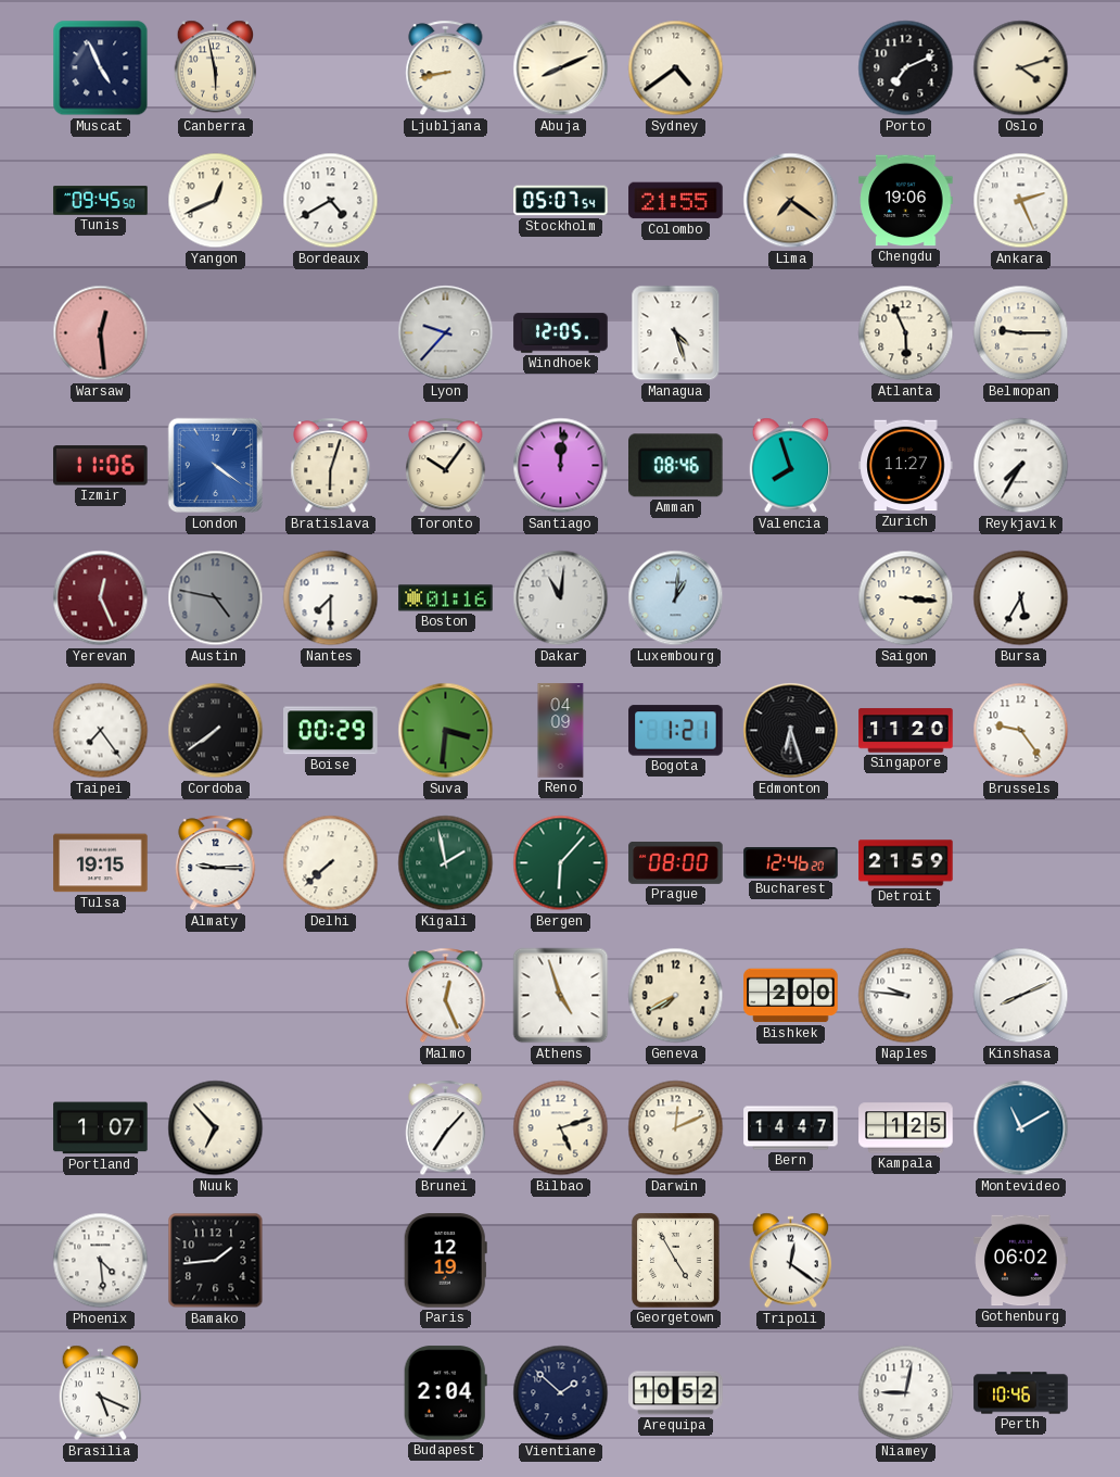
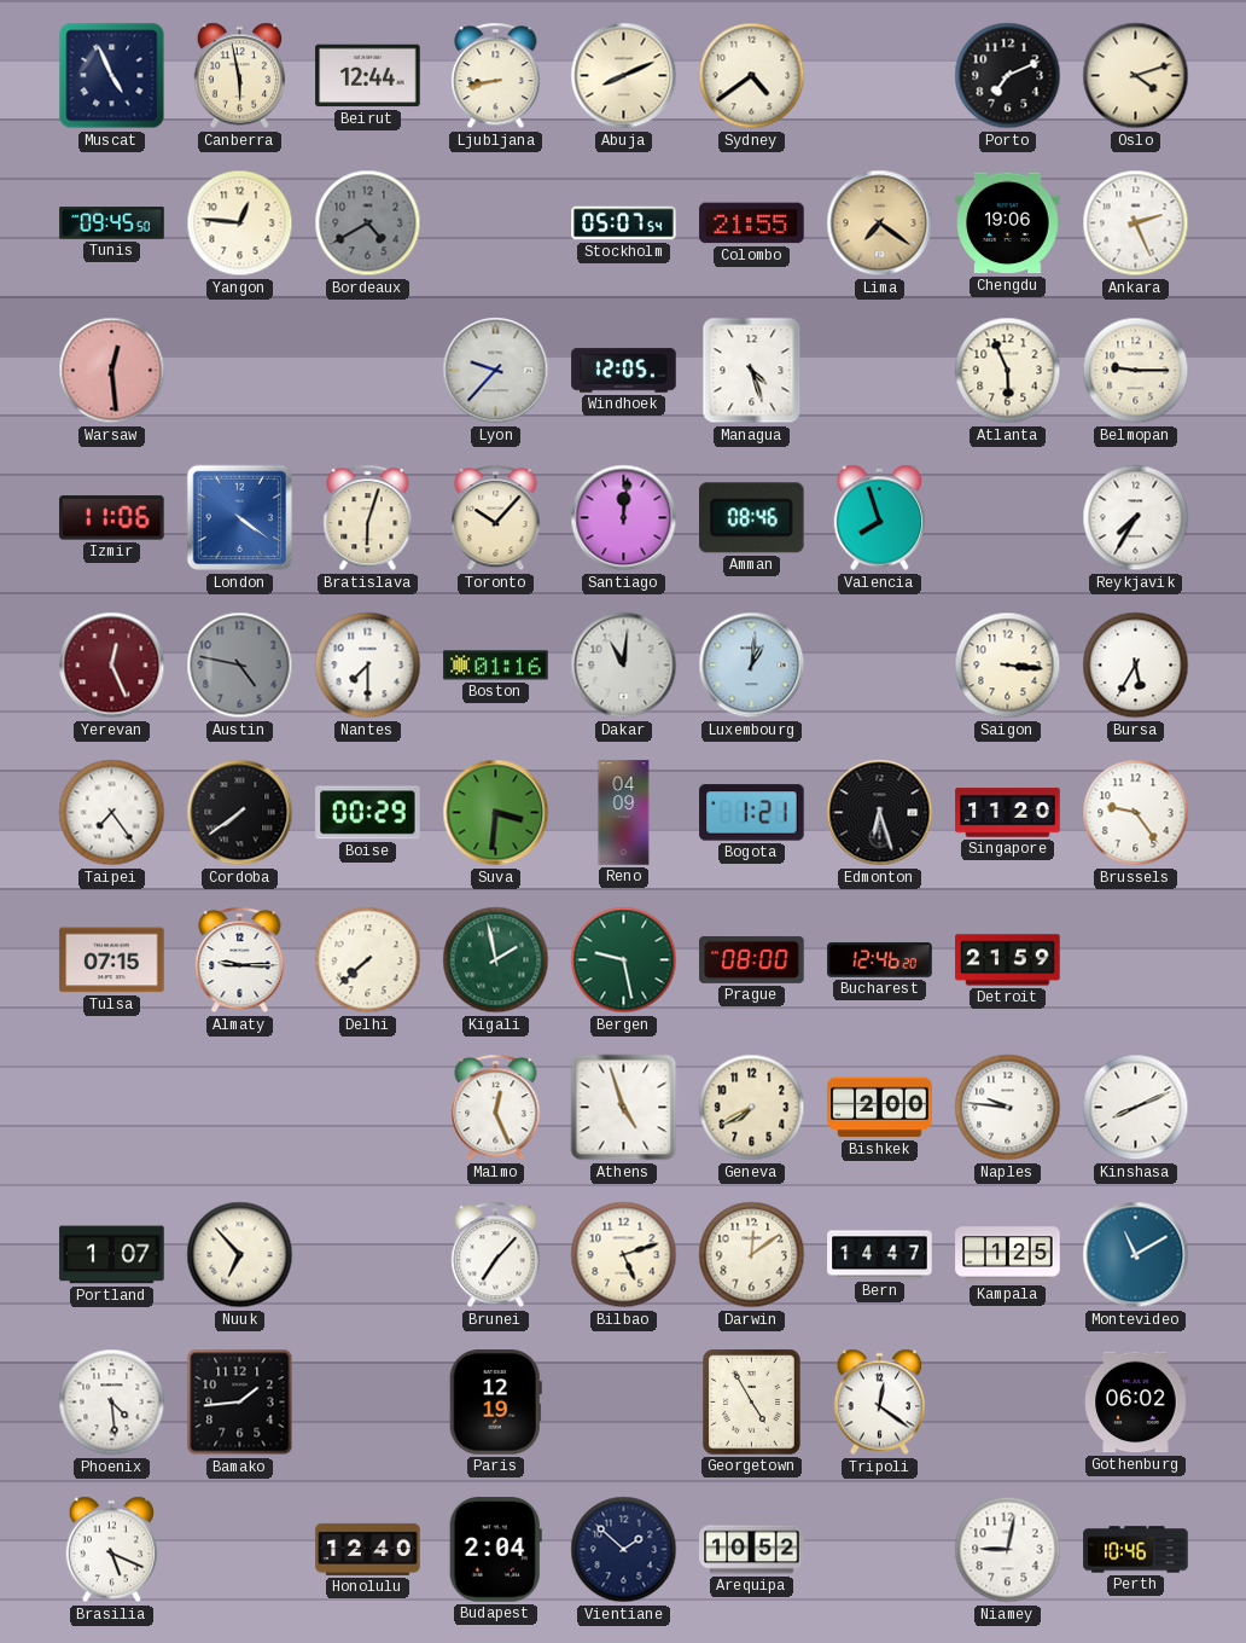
Beirut: none -> 12:44 (368, 76)
Yangon: 12:41 -> 12:46 (240, 223)
Bordeaux dial: white -> grey (368, 223)
Toronto: 10:06 -> 10:07 (496, 518)
Zurich: 11:27 -> none (906, 466)
Tulsa: 19:15 -> 07:15 (112, 960)
Bergen: 6:07 -> 9:28 (624, 960)
Darwin: 12:11 -> 12:09 (752, 1255)
Honolulu: none -> 12:40 (368, 1549)
